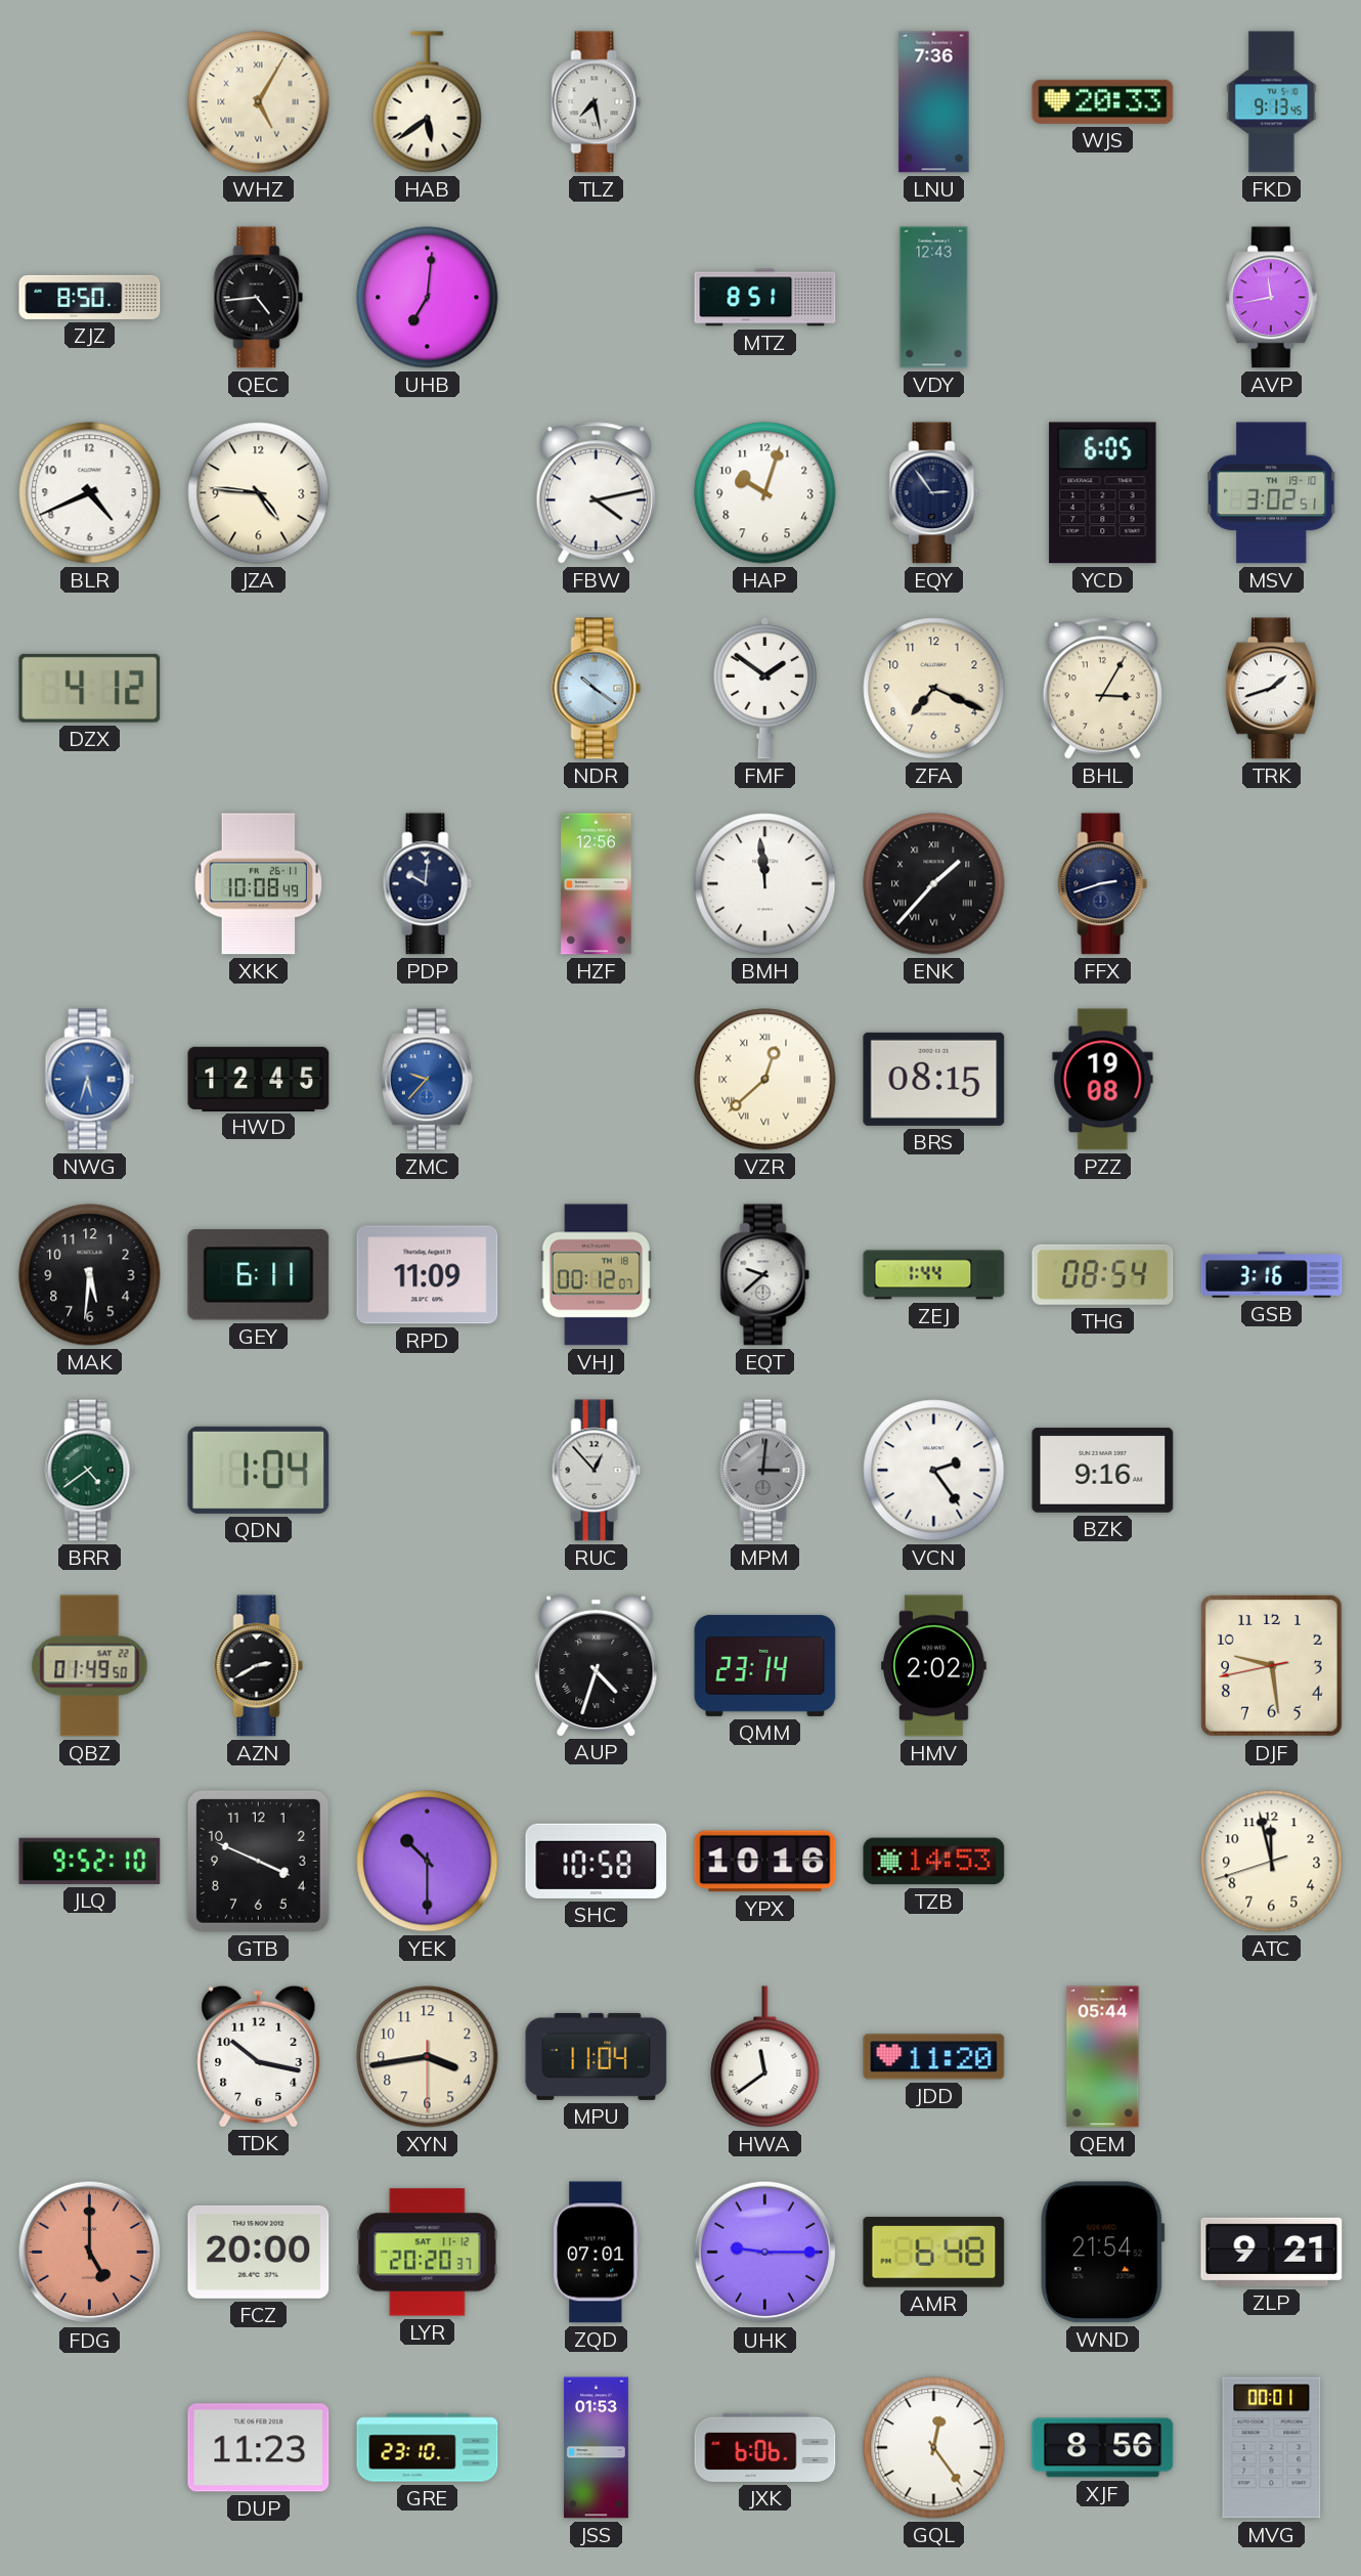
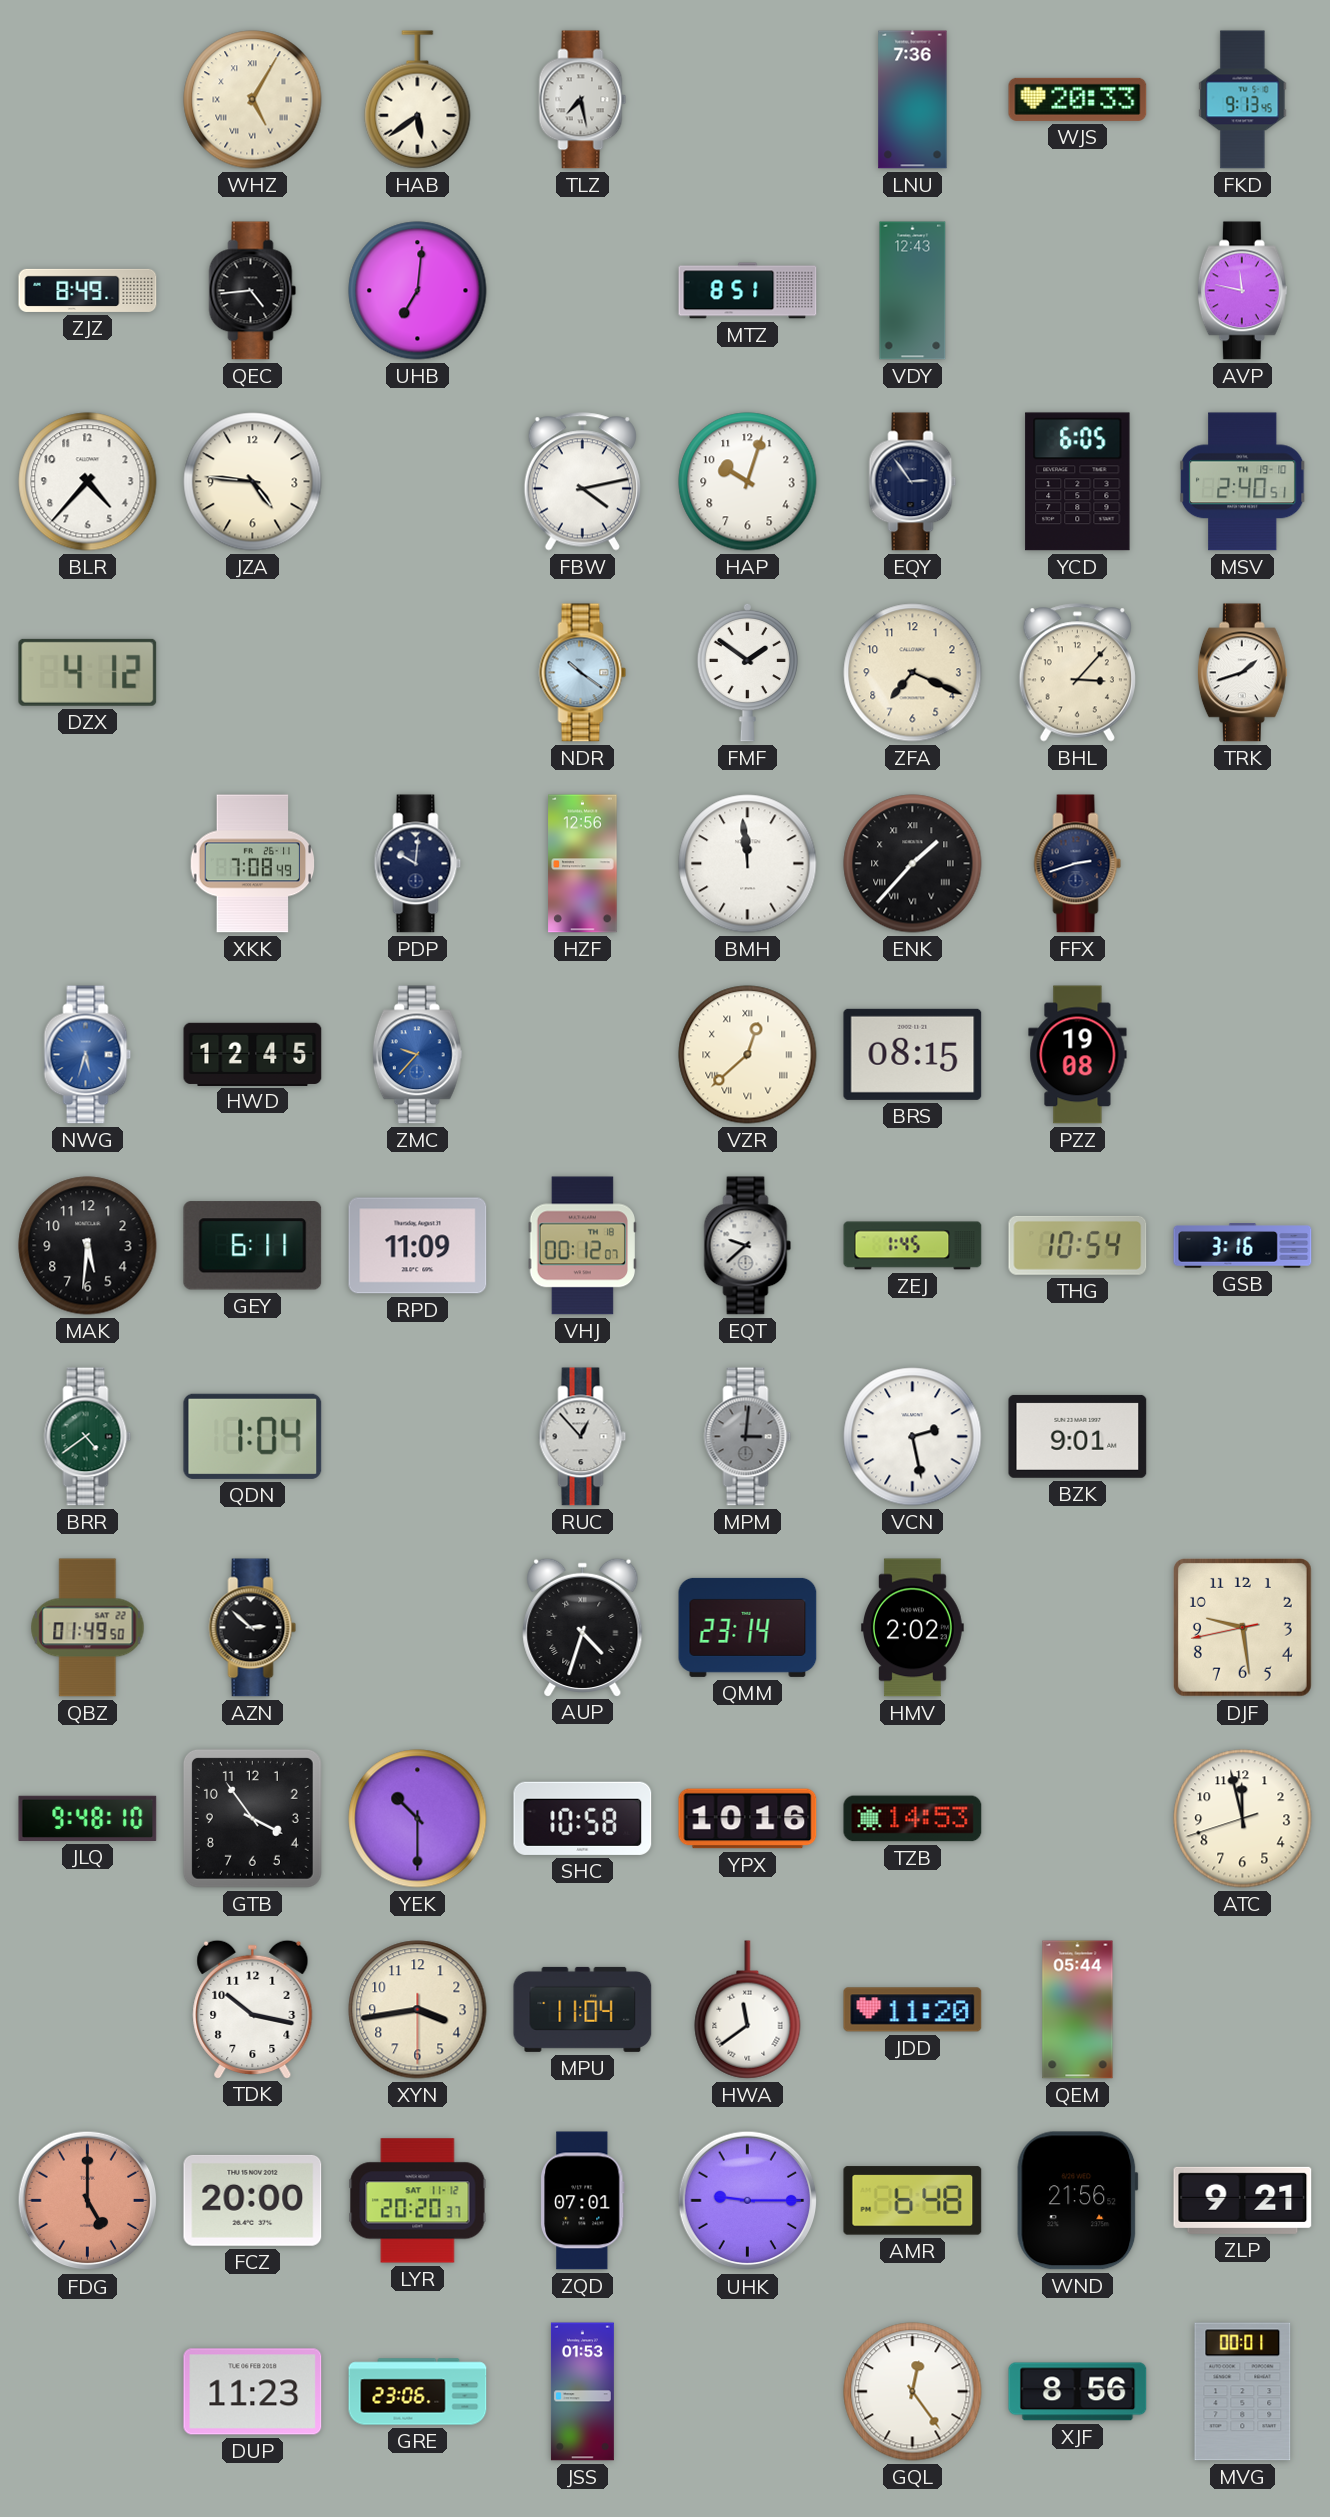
ZJZ: 8:50 -> 8:49 (88, 290)
AVP: 11:43 -> 11:47 (1242, 291)
BLR: 4:41 -> 4:37 (88, 482)
MSV: 3:02 -> 2:40 (1242, 482)
BHL: 3:05 -> 3:07 (1077, 673)
XKK: 10:08 -> 7:08 (253, 864)
ZEJ: 1:44 -> 1:45 (913, 1246)
THG: 08:54 -> 10:54 (1078, 1245)
VCN: 2:24 -> 2:28 (913, 1437)
BZK: 9:16 -> 9:01 (1078, 1436)
AZN: 2:40 -> 2:52 (253, 1628)
JLQ: 9:52 -> 9:48 (88, 1818)
GTB: 3:49 -> 3:54 (252, 1818)
WND: 21:54 -> 21:56 (1078, 2201)
GRE: 23:10 -> 23:06 (418, 2392)
JXK: 6:06 -> none (765, 2447)
